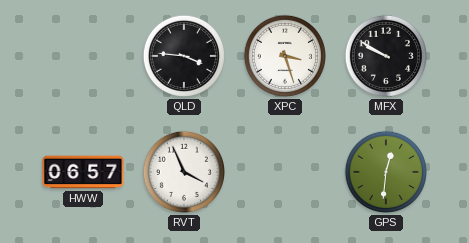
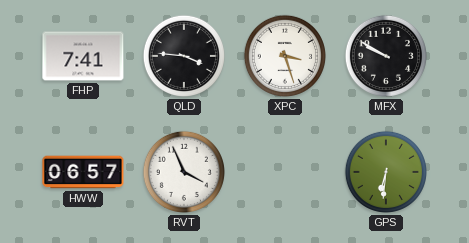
FHP: none -> 7:41 (83, 56)
GPS: 12:31 -> 6:31 (386, 172)
